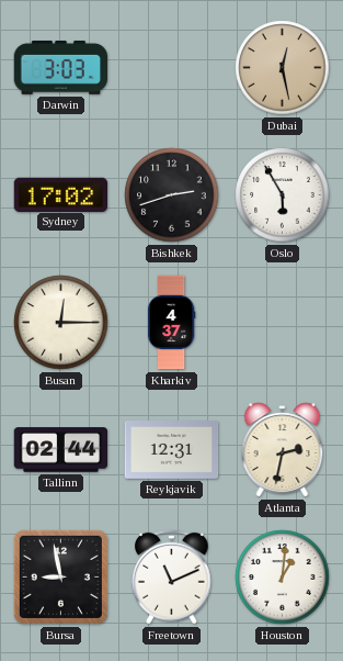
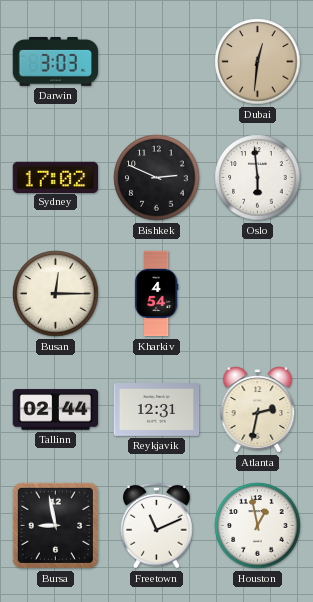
Dubai: 12:28 -> 12:31 (258, 62)
Bishkek: 2:42 -> 2:49 (157, 178)
Oslo: 5:55 -> 5:59 (258, 178)
Kharkiv: 4:37 -> 4:54 (156, 294)
Houston: 1:01 -> 12:58 (258, 526)
